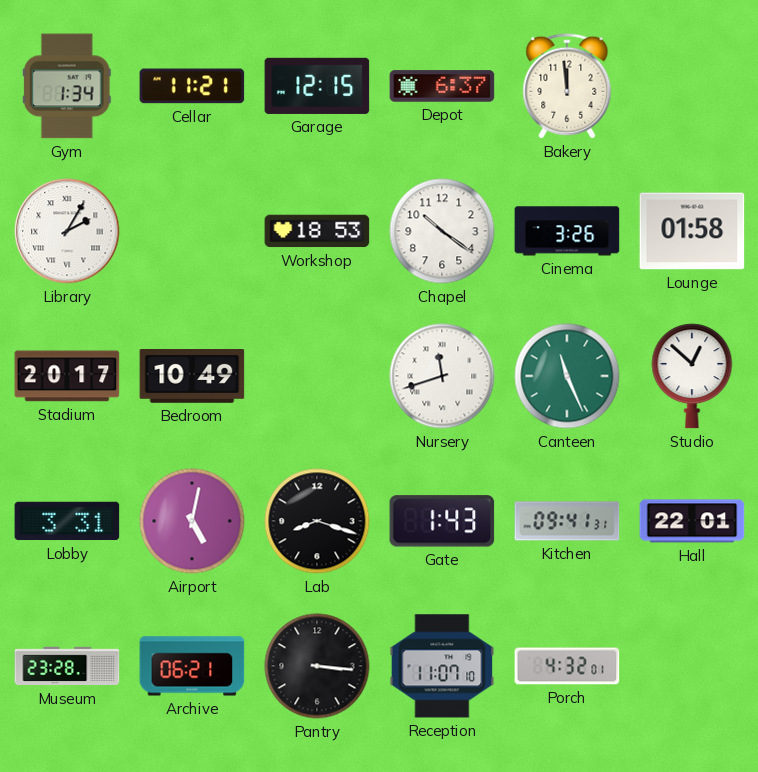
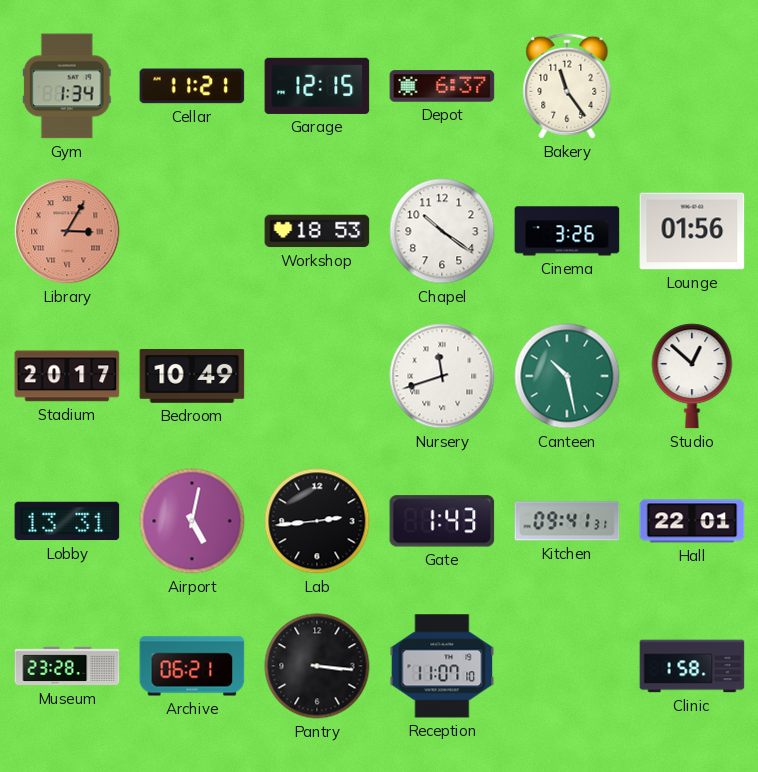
Bakery: 11:59 -> 11:24 (567, 86)
Library: 2:05 -> 3:05 (67, 231)
Library dial: white -> salmon (67, 231)
Lounge: 01:58 -> 01:56 (692, 231)
Canteen: 11:26 -> 10:28 (567, 376)
Lobby: 3:31 -> 13:31 (67, 521)
Lab: 8:18 -> 2:44 (317, 521)
Porch: 4:32 -> none (567, 666)
Clinic: none -> 1:58 (692, 666)
